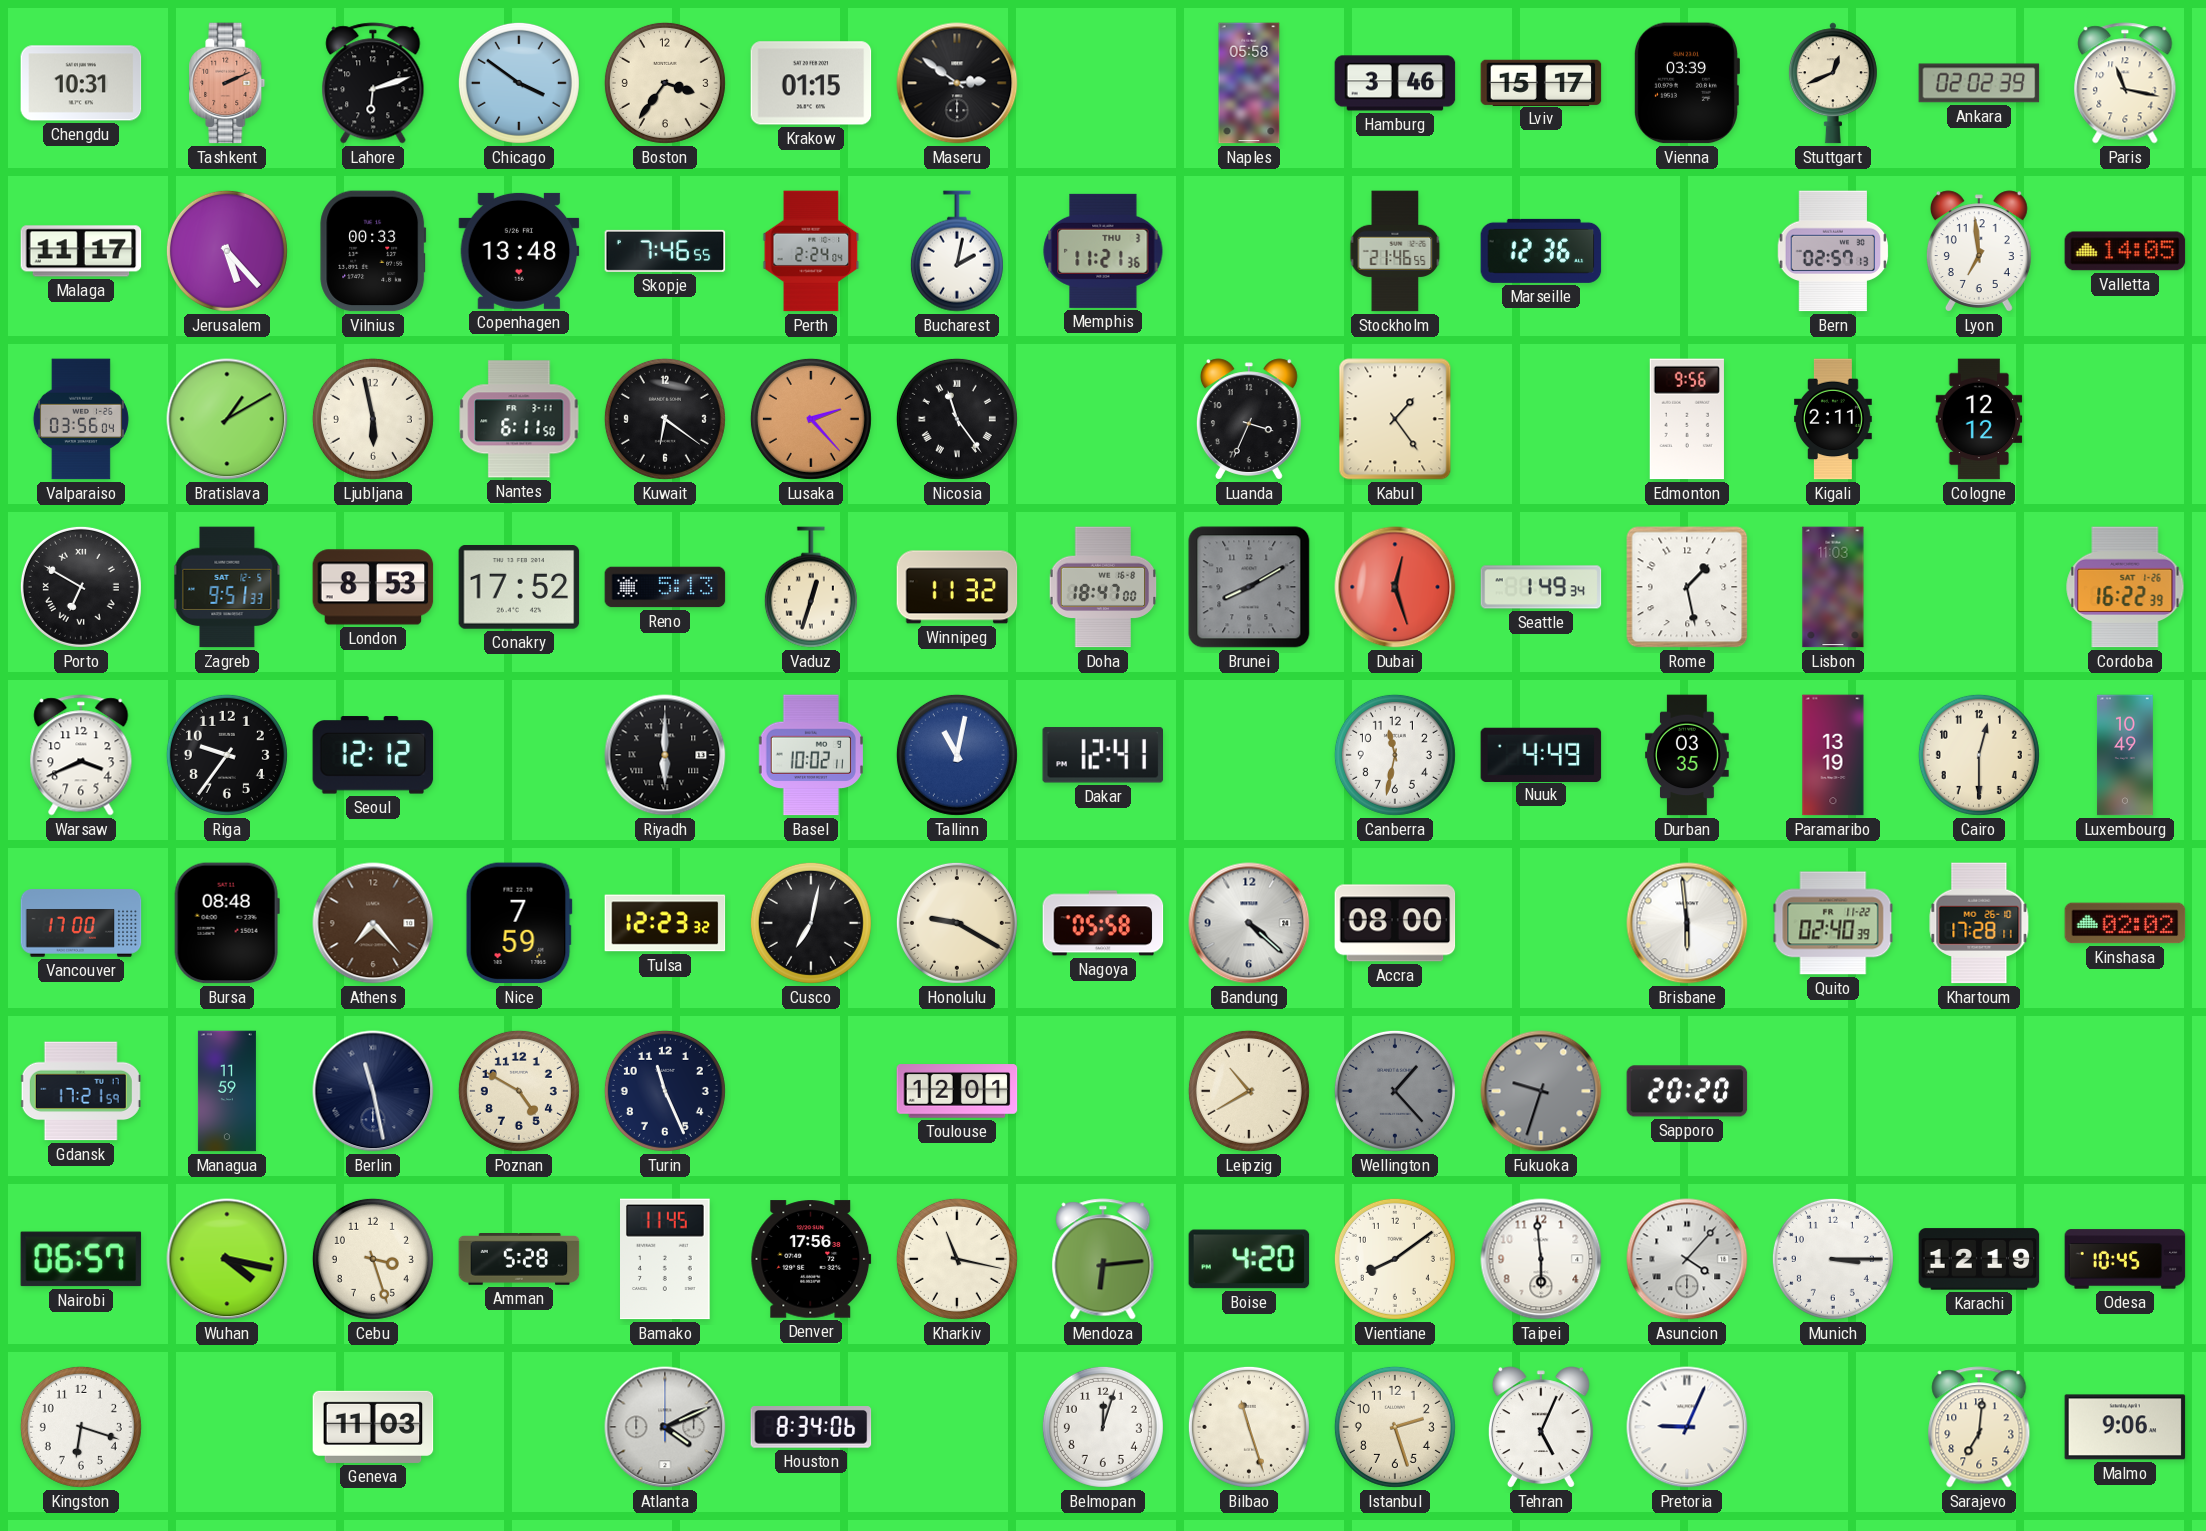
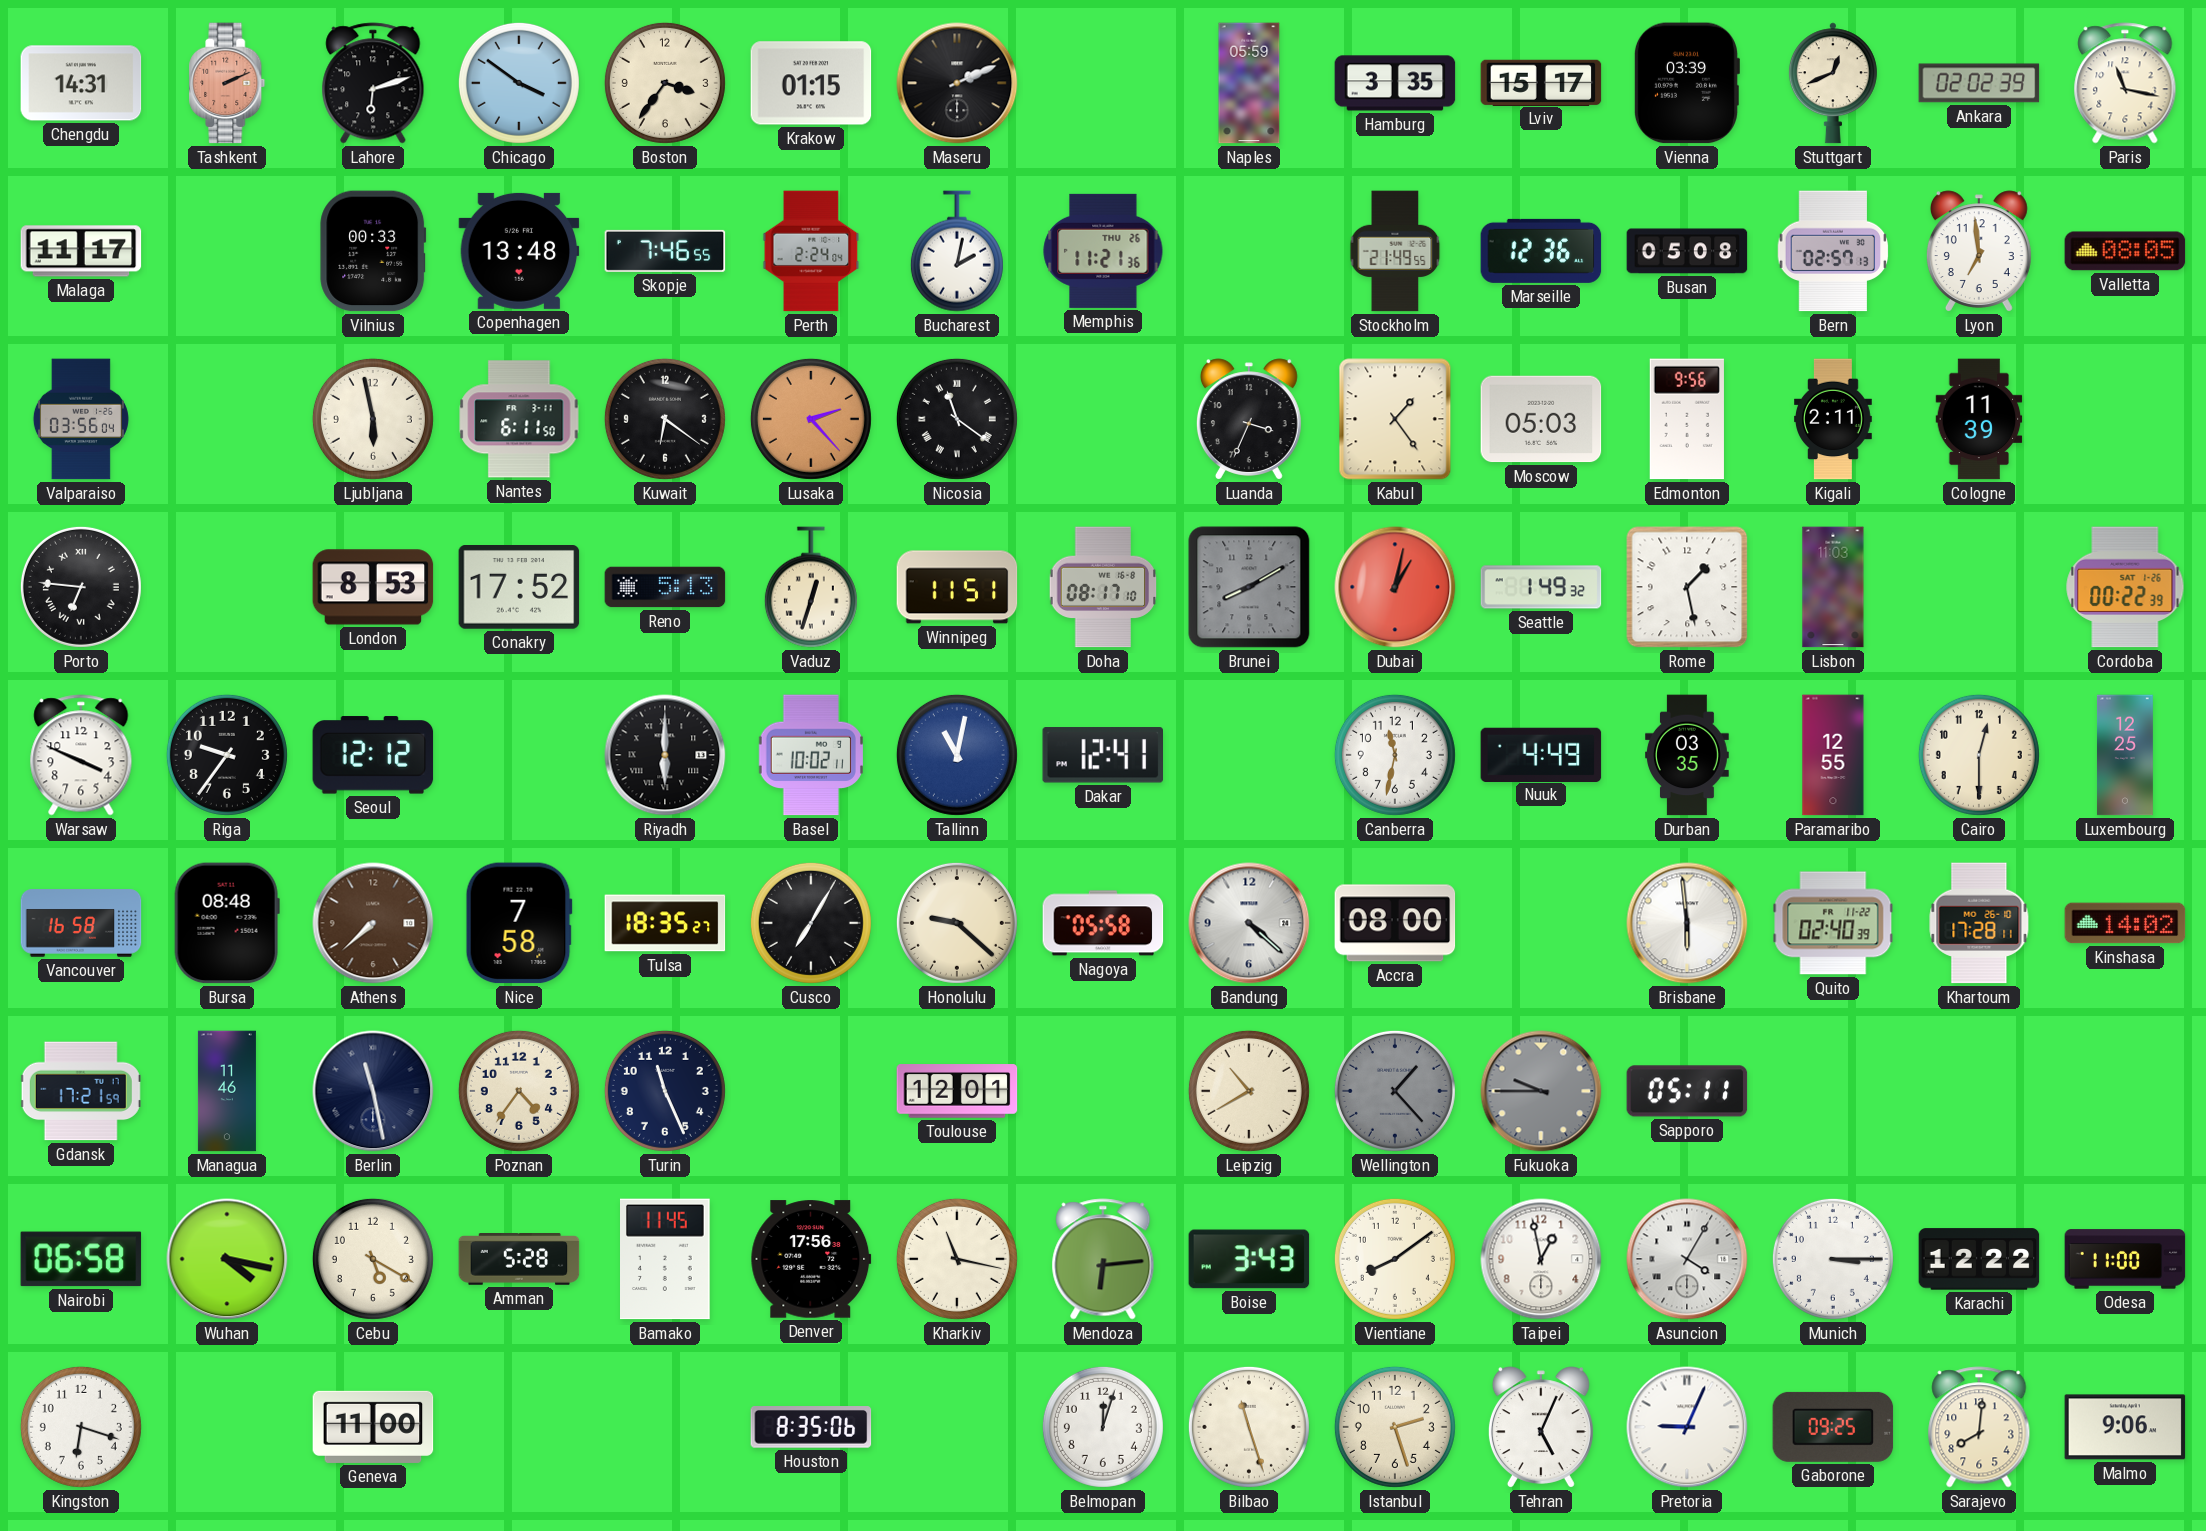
Chengdu: 10:31 -> 14:31 (81, 83)
Maseru: 2:51 -> 2:11 (957, 83)
Naples: 05:58 -> 05:59 (1249, 83)
Hamburg: 3:46 -> 3:35 (1395, 83)
Jerusalem: 5:23 -> none (227, 251)
Memphis date: THU 3 -> THU 26 (1103, 251)
Stockholm: 21:46 -> 21:49 (1395, 251)
Busan: none -> 05:08 (1687, 251)
Valletta: 14:05 -> 08:05 (2125, 251)
Bratislava: 1:10 -> none (227, 419)
Nicosia: 11:24 -> 11:21 (957, 419)
Moscow: none -> 05:03 (1541, 419)
Cologne: 12:12 -> 11:39 (1979, 419)
Porto: 6:50 -> 6:46 (81, 587)
Zagreb: 9:51 -> none (227, 587)
Winnipeg: 11:32 -> 11:51 (957, 587)
Doha: 18:47 -> 08:17 (1103, 587)
Dubai: 12:27 -> 1:02 (1395, 587)
Seattle: 1:49:34 -> 1:49:32 (1541, 587)
Cordoba: 16:22 -> 00:22 (2125, 587)
Warsaw: 3:41 -> 3:49 (81, 755)
Paramaribo: 13:19 -> 12:55 (1833, 755)
Luxembourg: 10:49 -> 12:25 (2125, 755)
Vancouver: 17:00 -> 16:58 (81, 923)
Athens: 7:23 -> 7:38 (373, 923)
Nice: 7:59 -> 7:58 (519, 923)
Tulsa: 12:23 -> 18:35 (665, 923)
Cusco: 7:02 -> 7:05 (811, 923)
Honolulu: 9:20 -> 9:22 (957, 923)
Kinshasa: 02:02 -> 14:02 (2125, 923)
Managua: 11:59 -> 11:46 (227, 1091)
Poznan: 4:50 -> 4:36 (519, 1091)
Fukuoka: 9:33 -> 9:45 (1541, 1091)
Sapporo: 20:20 -> 05:11 (1687, 1091)
Nairobi: 06:57 -> 06:58 (81, 1259)
Cebu: 3:27 -> 5:20 (373, 1259)
Boise: 4:20 -> 3:43 (1249, 1259)
Taipei: 5:59 -> 12:58 (1541, 1259)
Asuncion: 4:07 -> 4:05 (1687, 1259)
Karachi: 12:19 -> 12:22 (1979, 1259)
Odesa: 10:45 -> 11:00 (2125, 1259)
Geneva: 11:03 -> 11:00 (373, 1427)
Atlanta: 4:11 -> none (665, 1427)
Houston: 8:34 -> 8:35 (811, 1428)
Gaborone: none -> 09:25 (1833, 1427)
Sarajevo: 7:01 -> 8:01 (1979, 1427)
